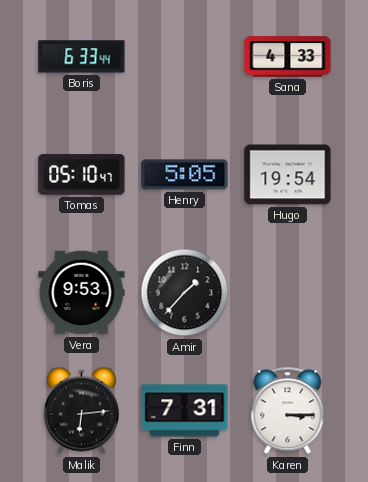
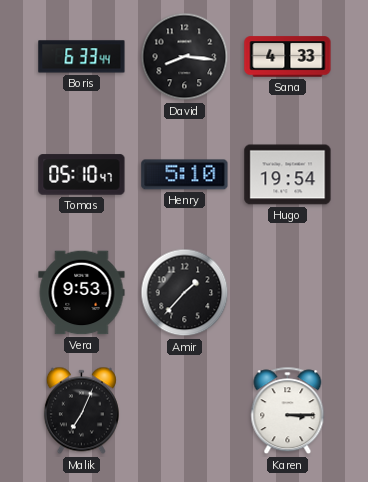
David: none -> 8:16 (185, 57)
Henry: 5:05 -> 5:10 (185, 175)
Malik: 6:14 -> 7:04 (81, 411)
Finn: 7:31 -> none (185, 411)
